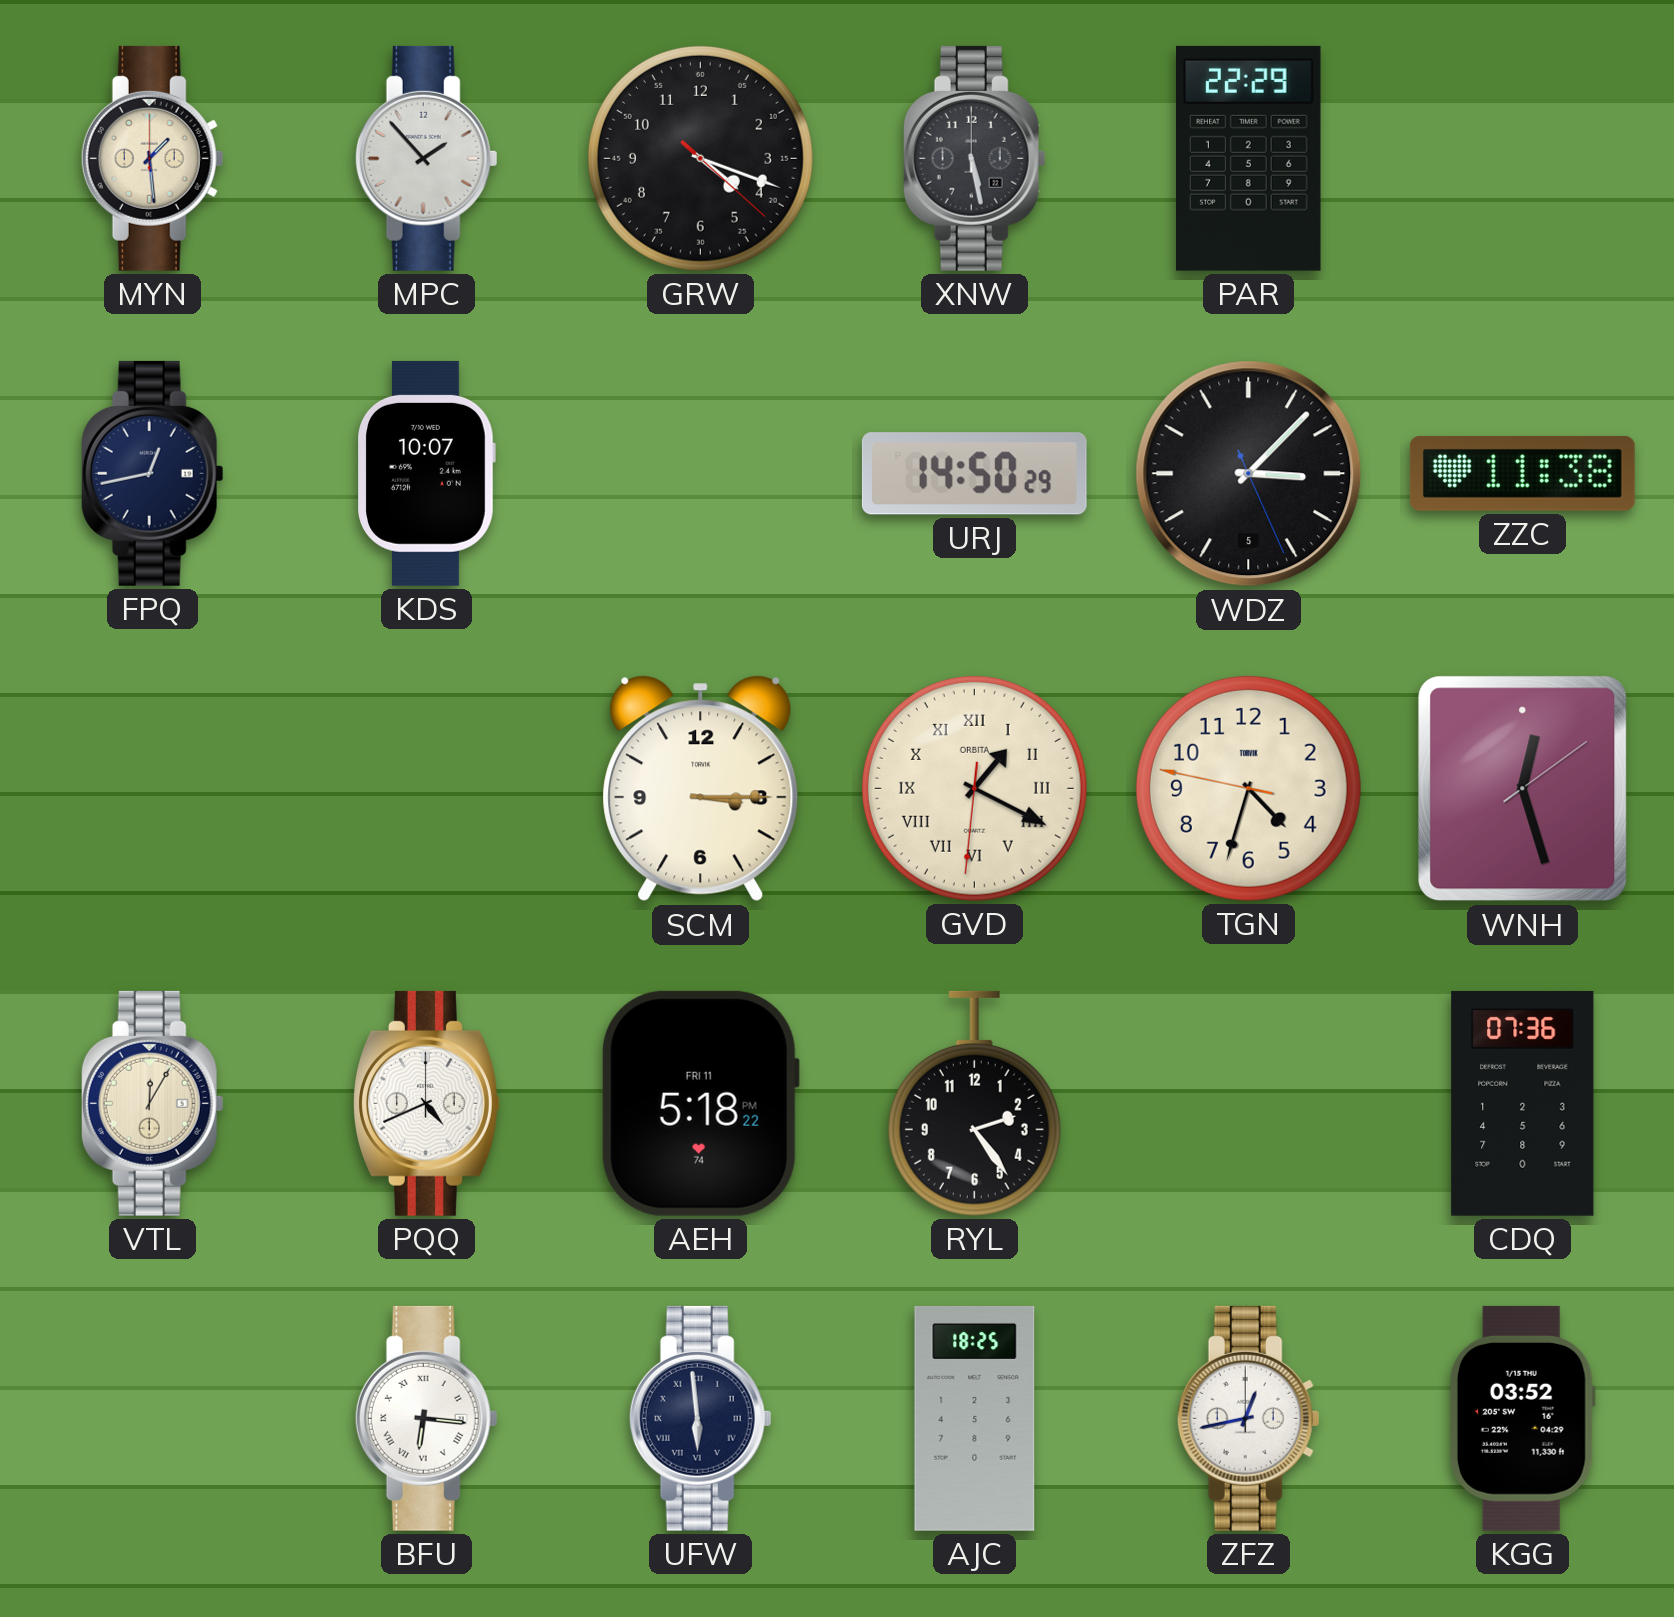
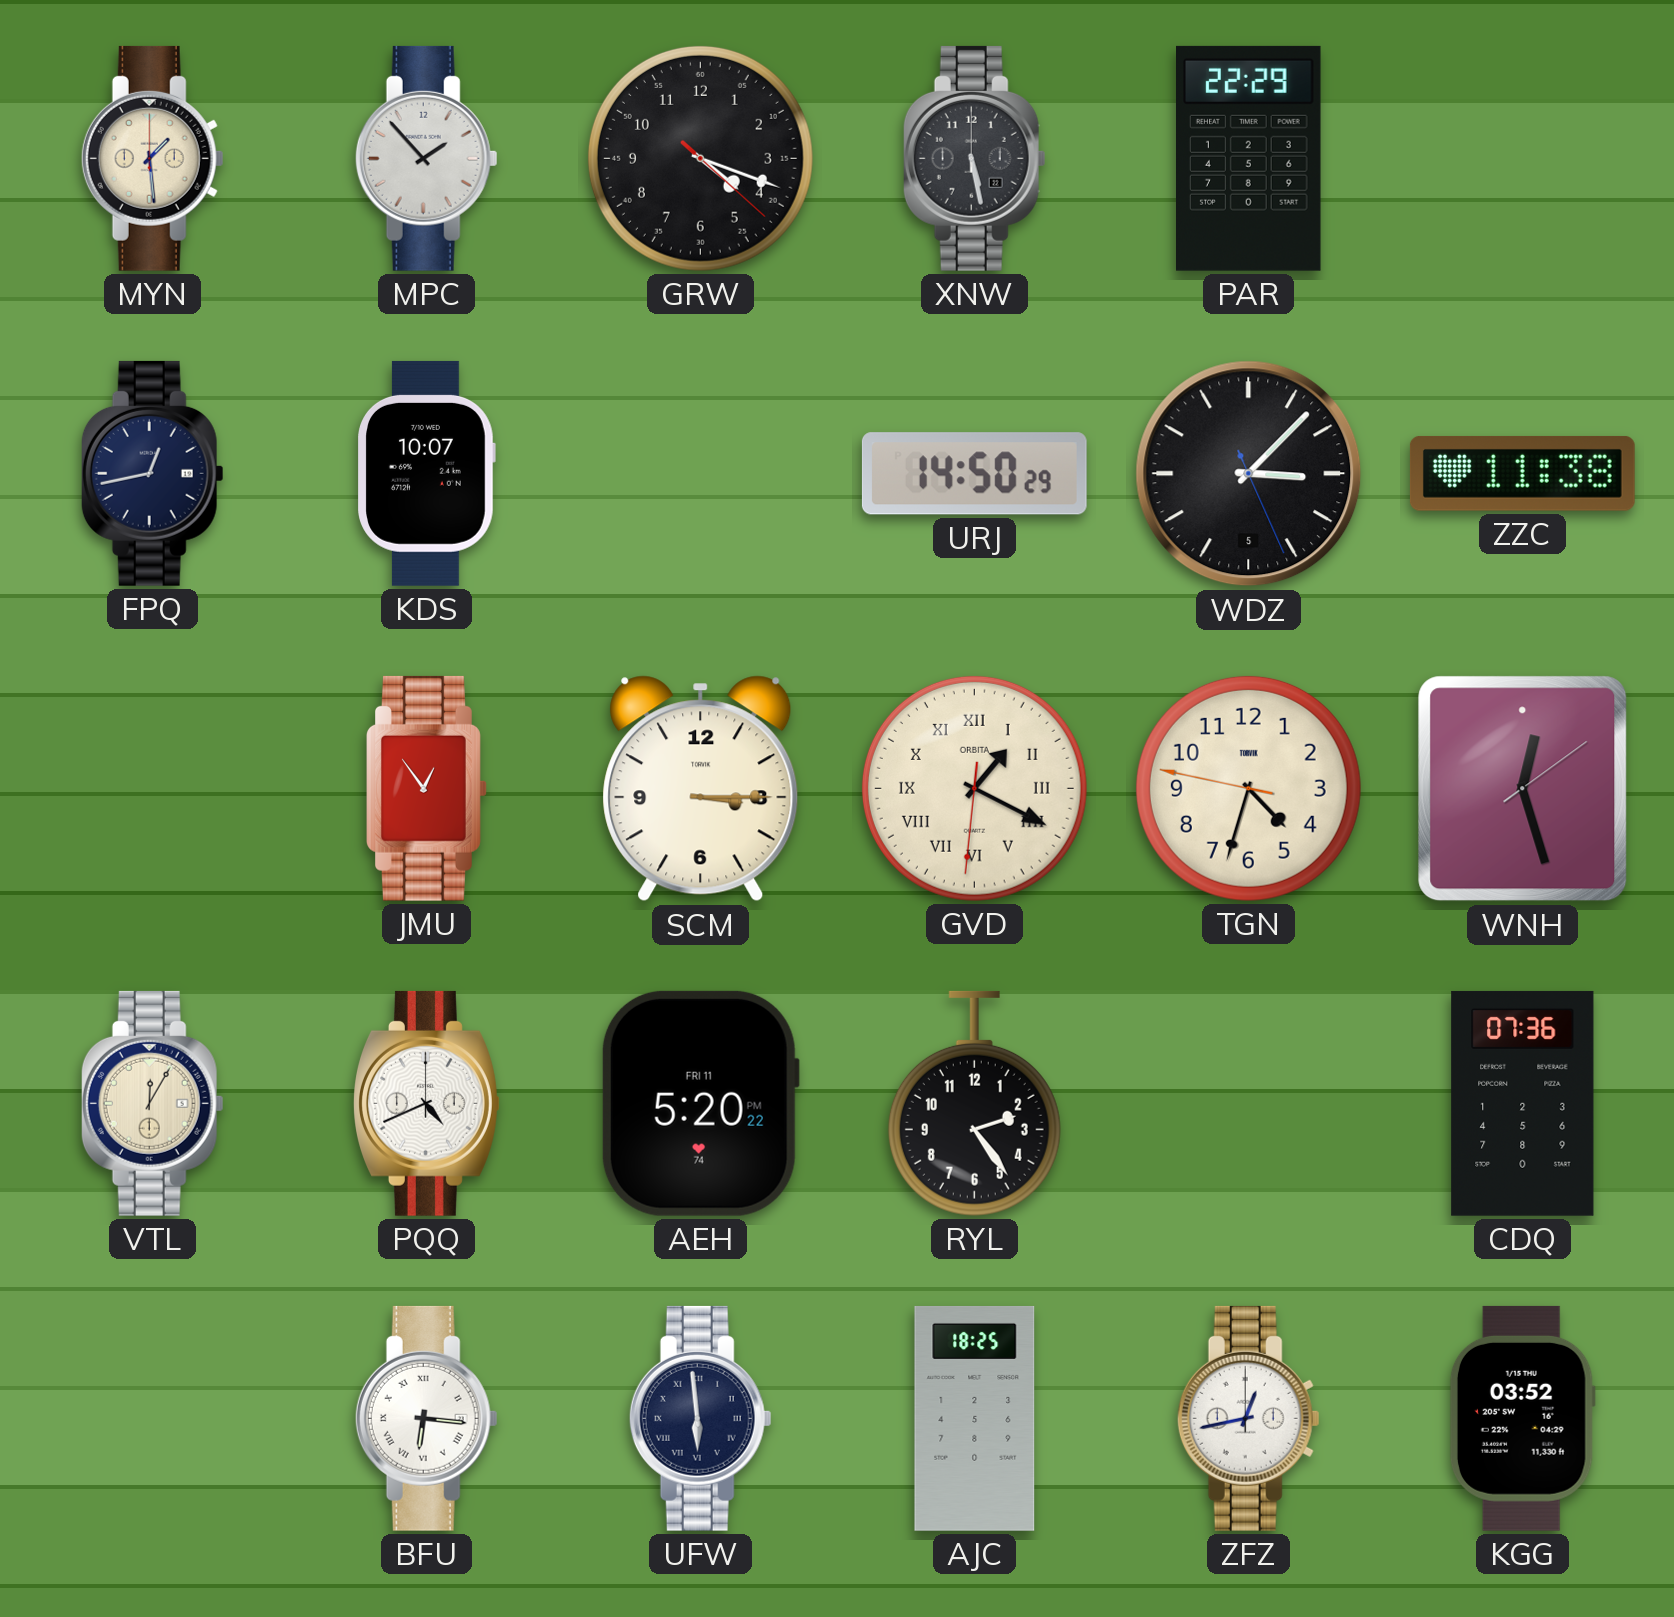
JMU: none -> 12:54 (427, 788)
AEH: 5:18 -> 5:20 (700, 1103)
